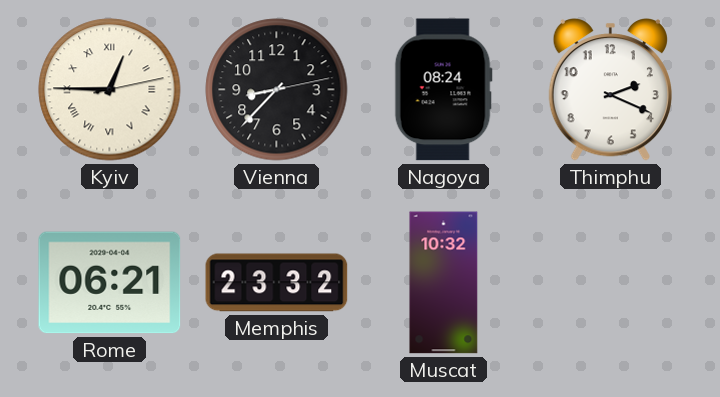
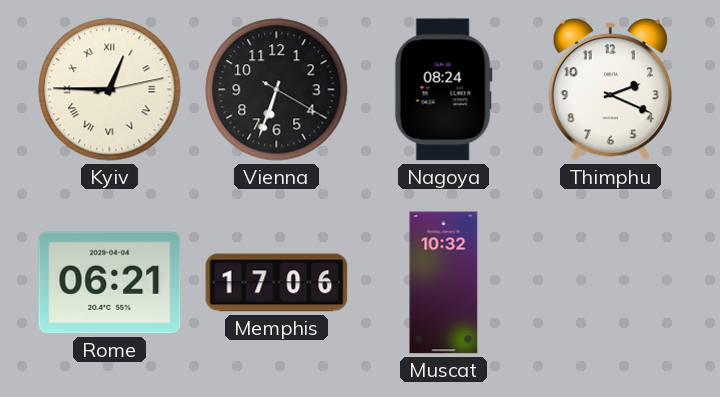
Vienna: 8:37 -> 6:33 (277, 90)
Memphis: 23:32 -> 17:06 (277, 283)
